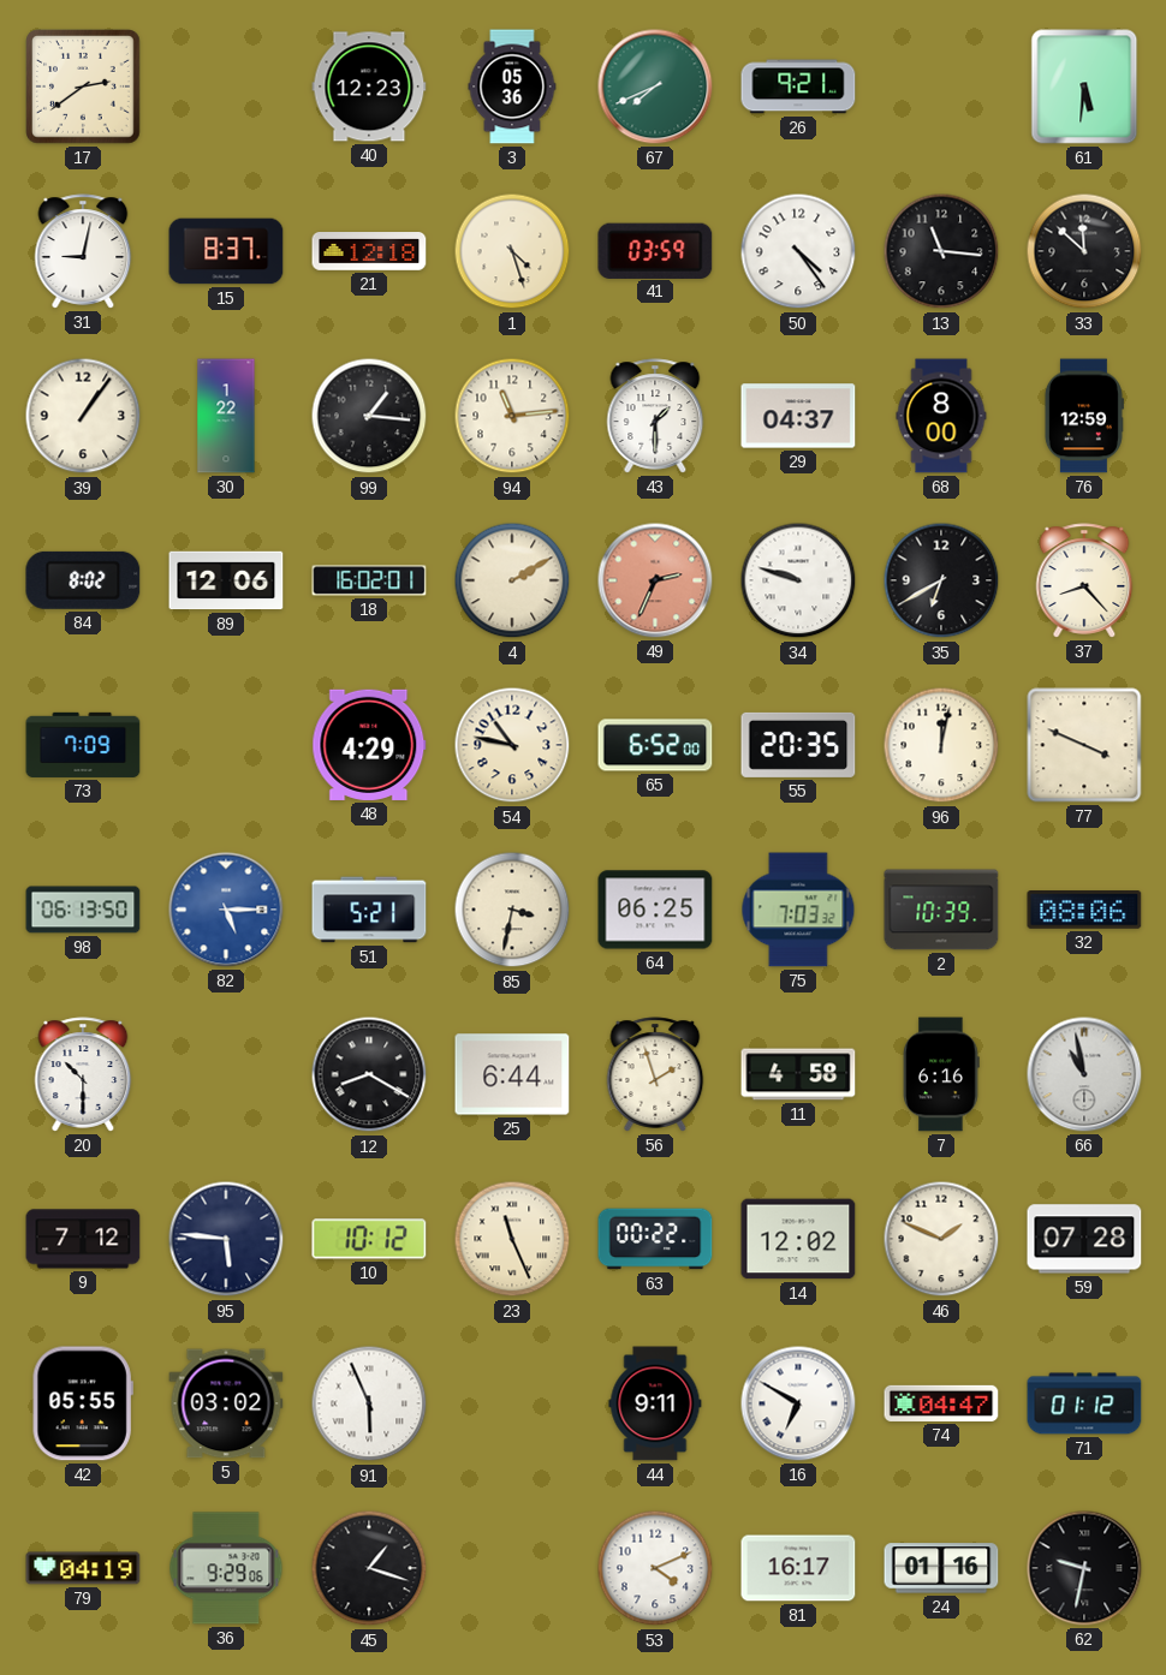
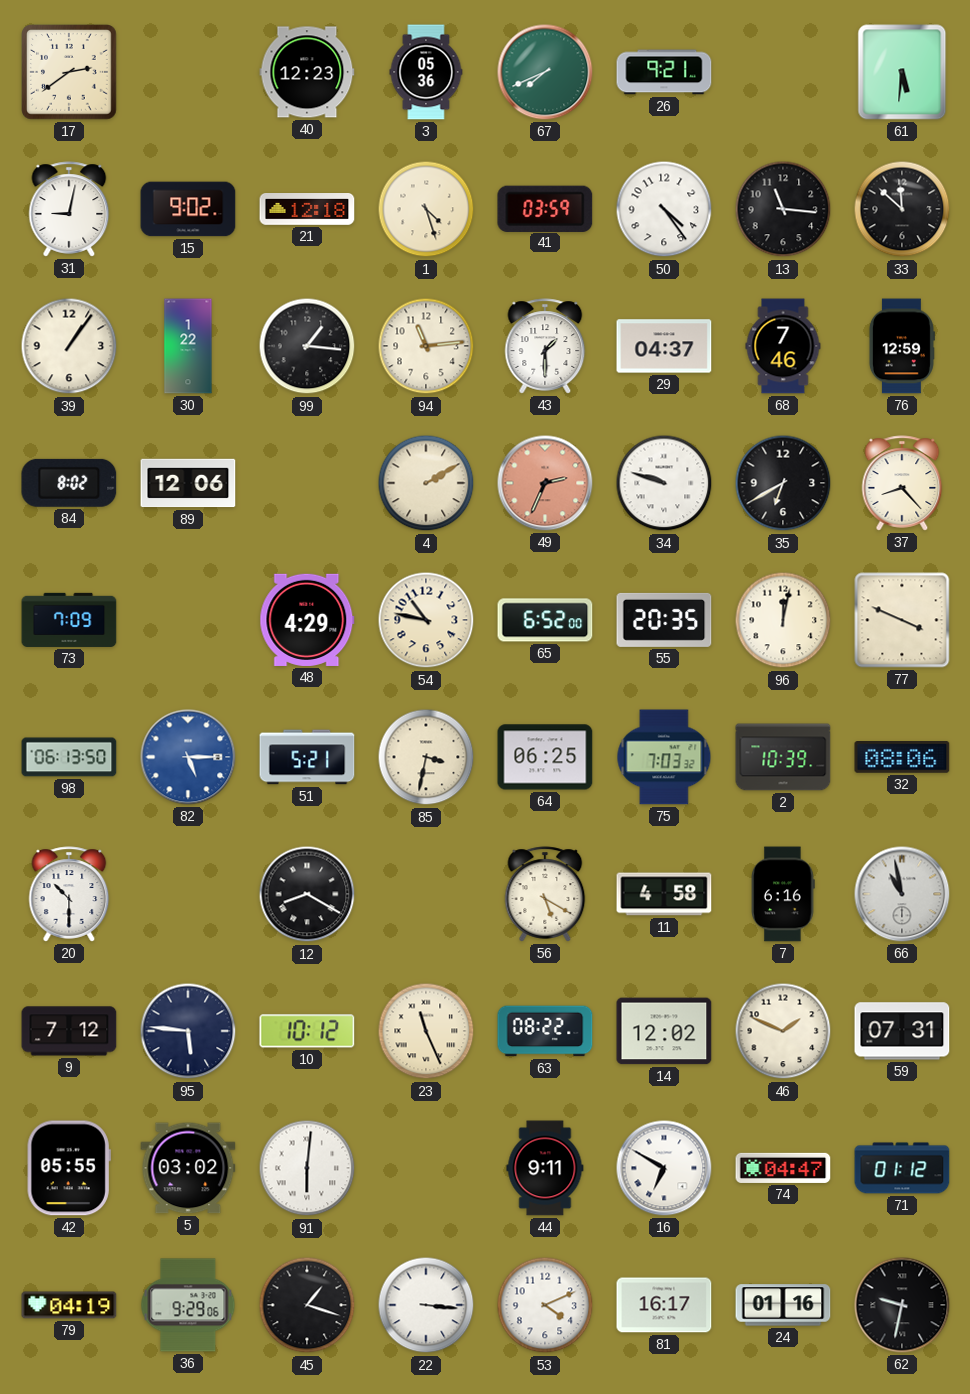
15: 8:37 -> 9:02 (188, 209)
68: 8:00 -> 7:46 (783, 346)
18: 16:02 -> none (369, 580)
25: 6:44 -> none (512, 1074)
56: 1:57 -> 5:20 (545, 894)
63: 00:22 -> 08:22 (545, 1031)
59: 07:28 -> 07:31 (902, 1031)
91: 5:56 -> 6:01 (307, 1168)
22: none -> 3:16 (426, 1305)
